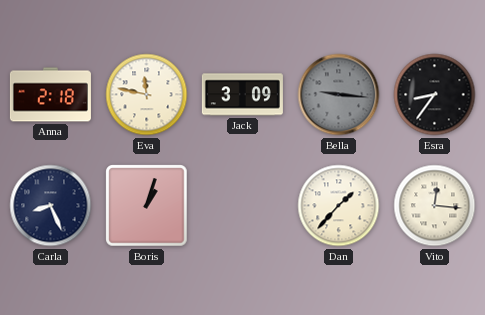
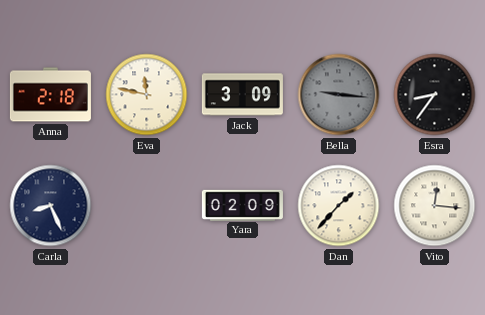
Boris: 1:03 -> none (147, 206)
Yara: none -> 02:09 (242, 205)
